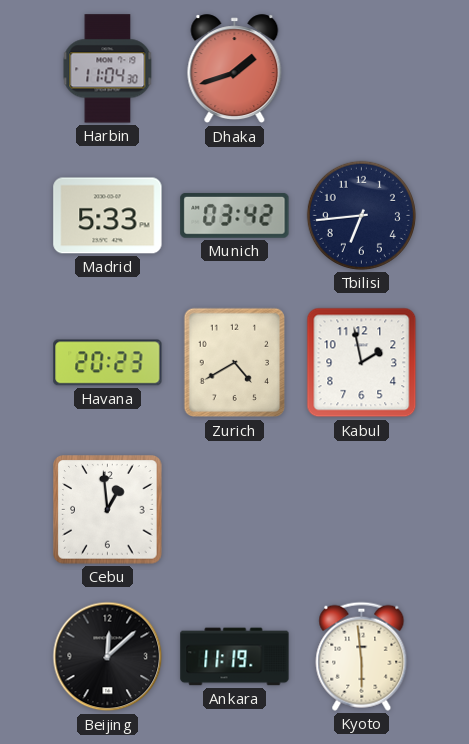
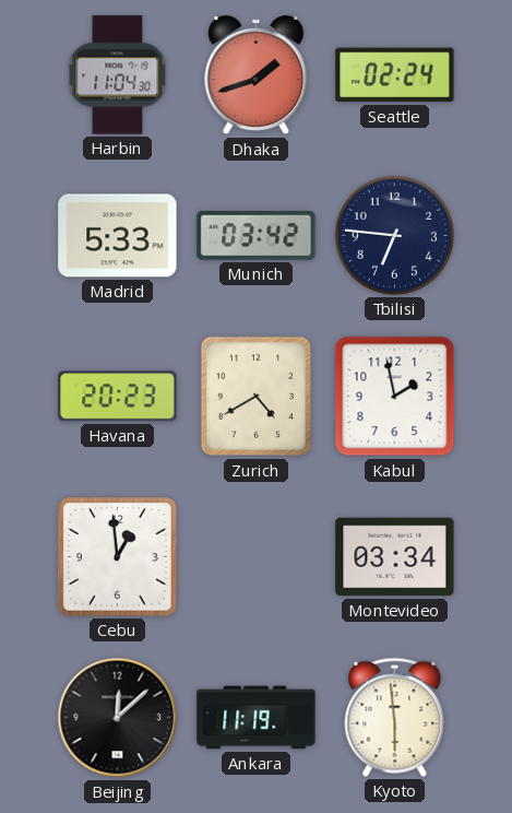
Seattle: none -> 02:24 (395, 75)
Tbilisi: 6:44 -> 6:46 (394, 235)
Montevideo: none -> 03:34 (395, 557)
